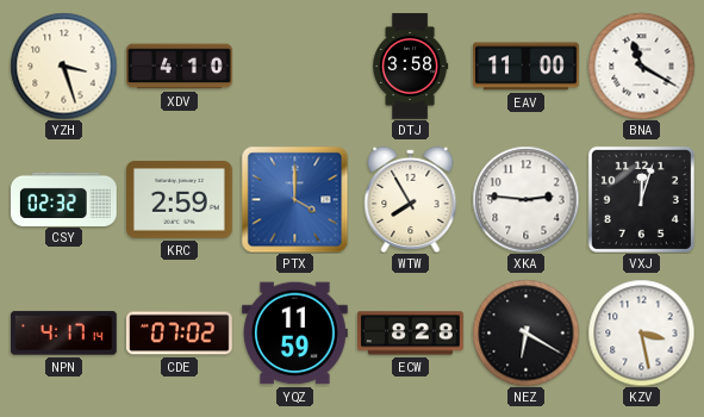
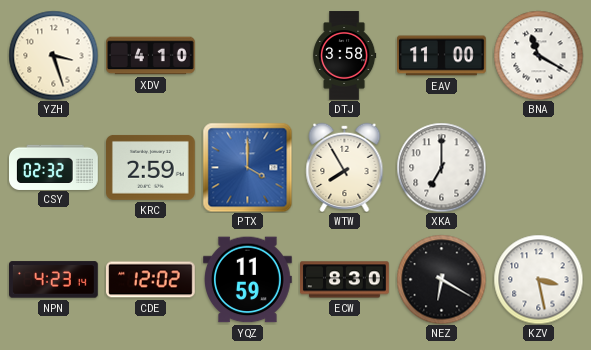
XKA: 2:46 -> 7:00 (441, 167)
VXJ: 12:03 -> none (641, 199)
NPN: 4:17 -> 4:23 (54, 280)
CDE: 07:02 -> 12:02 (151, 280)
ECW: 8:28 -> 8:30 (345, 280)
